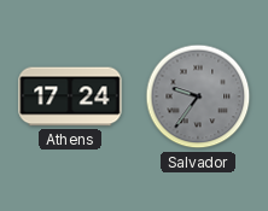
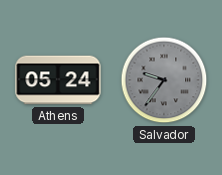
Athens: 17:24 -> 05:24 (58, 80)
